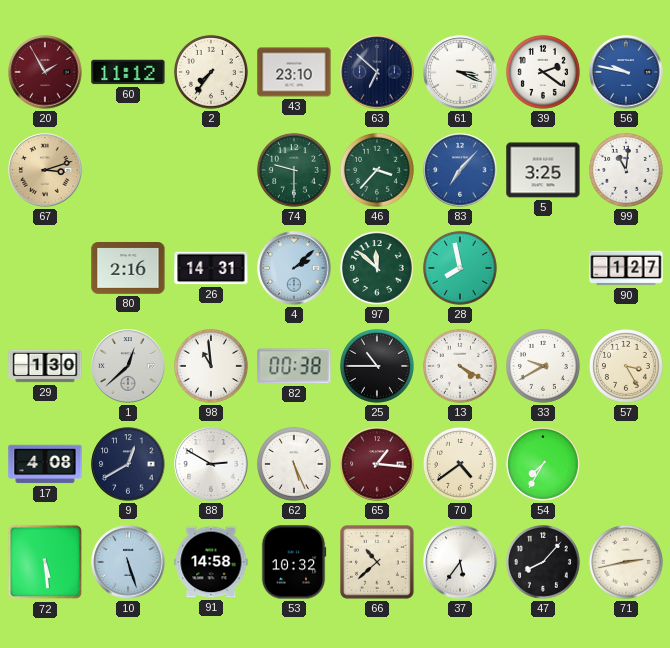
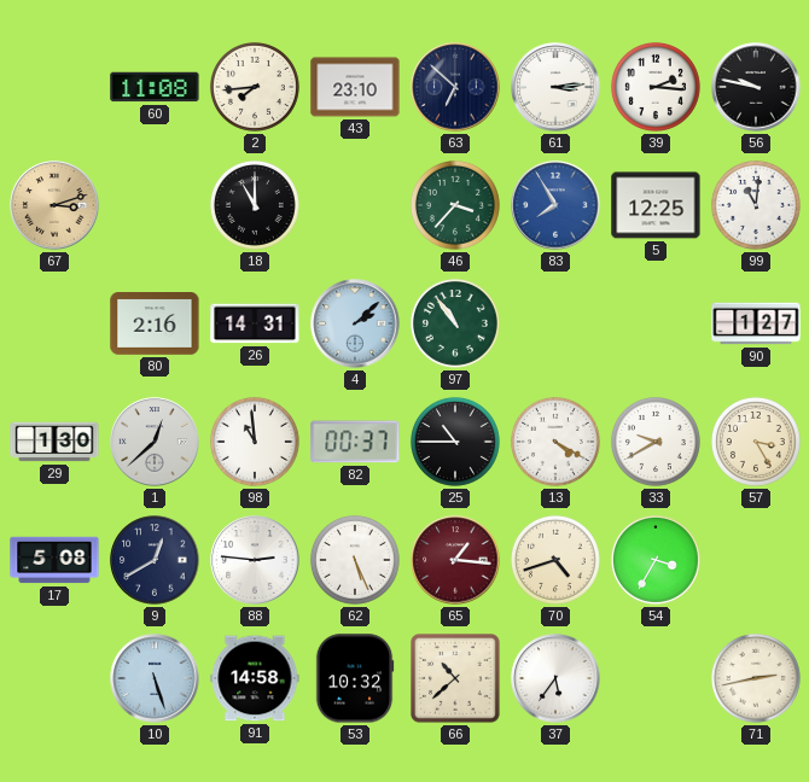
20: 1:55 -> none (45, 72)
60: 11:12 -> 11:08 (155, 87)
2: 7:36 -> 7:44 (255, 87)
61: 3:19 -> 3:14 (555, 87)
39: 2:21 -> 2:16 (656, 87)
56 dial: blue -> black (756, 87)
18: none -> 11:00 (255, 205)
74: 9:30 -> none (294, 170)
83: 7:07 -> 7:55 (555, 205)
5: 3:25 -> 12:25 (656, 205)
97: 11:52 -> 10:54 (455, 323)
28: 7:58 -> none (460, 268)
82: 00:38 -> 00:37 (355, 442)
17: 4:08 -> 5:08 (54, 560)
88: 2:50 -> 2:46 (255, 560)
70: 4:39 -> 4:42 (555, 560)
54: 7:35 -> 3:35 (656, 560)
72: 5:29 -> none (45, 562)
47: 8:07 -> none (543, 562)
